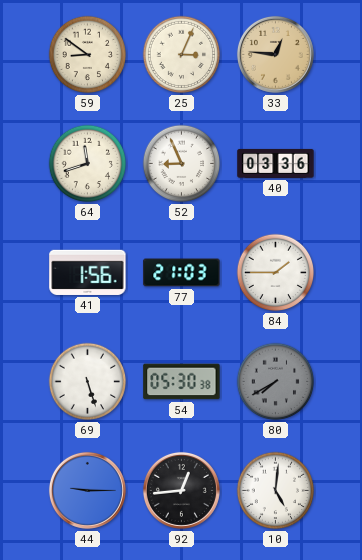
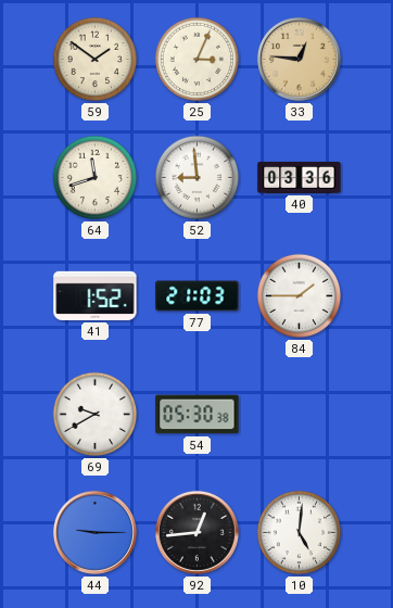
59: 8:51 -> 1:51 (96, 60)
52: 8:56 -> 8:59 (198, 178)
41: 1:56 -> 1:52 (96, 295)
69: 5:27 -> 9:40 (96, 415)
80: 7:40 -> none (276, 382)
